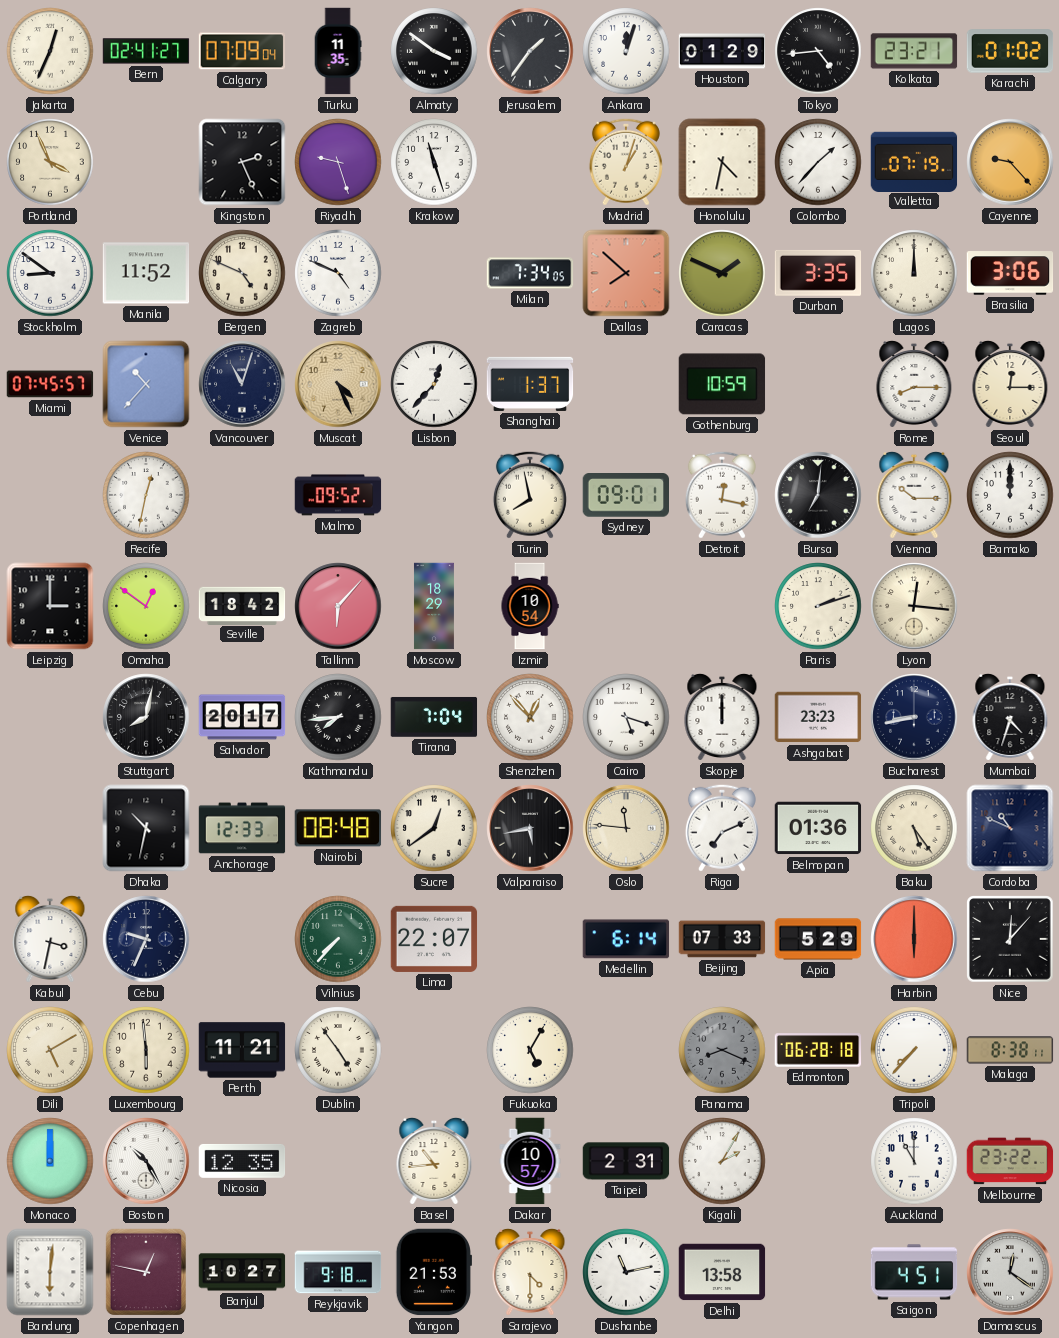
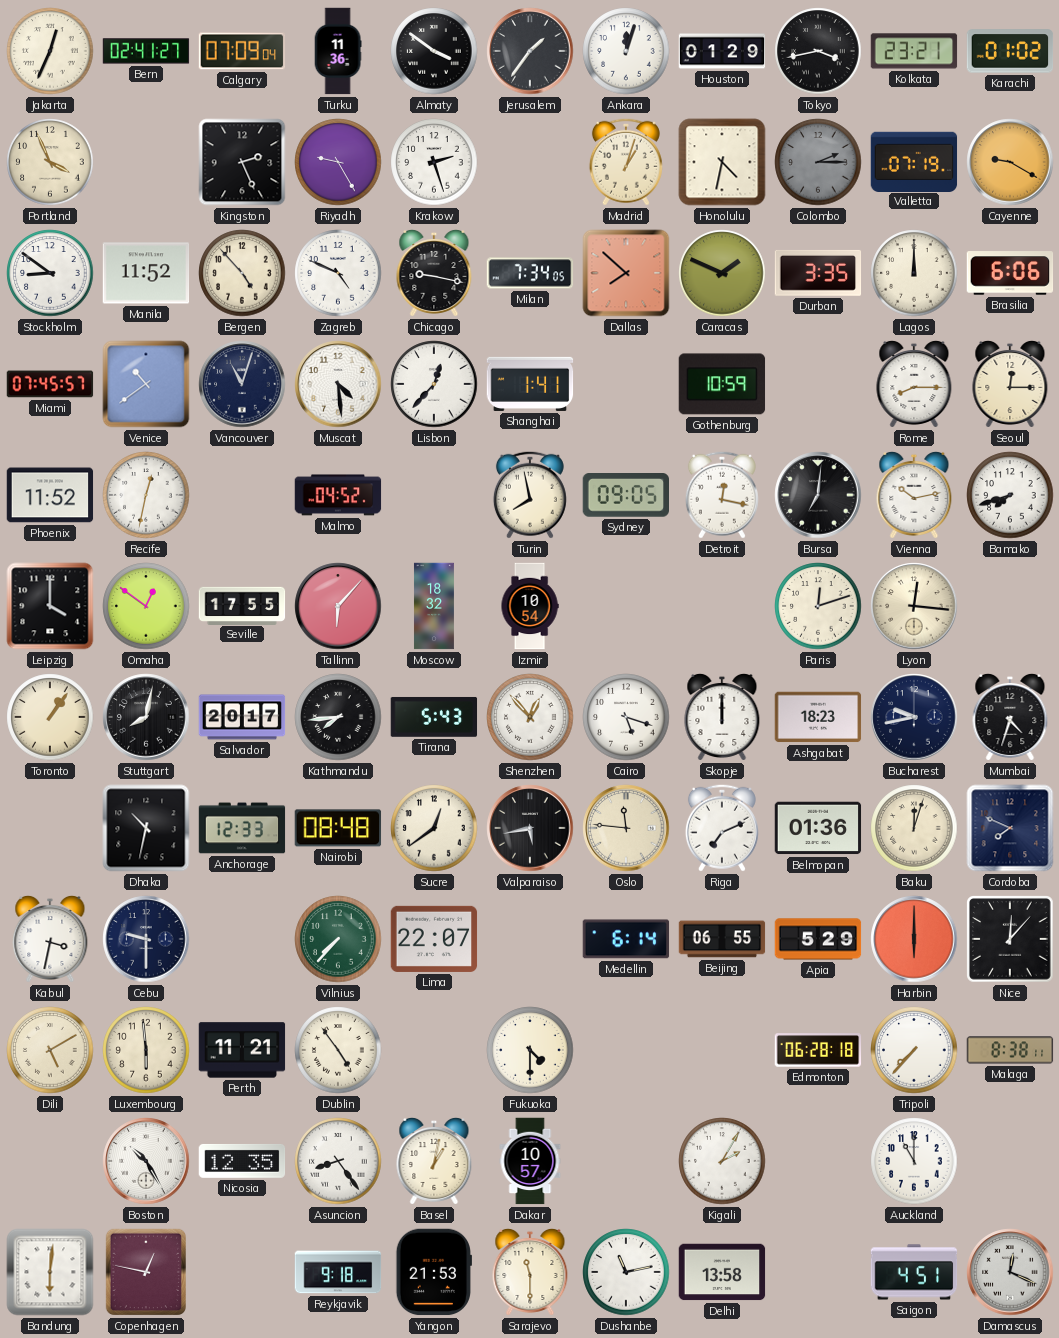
Turku: 11:35 -> 11:36 (338, 51)
Tokyo: 4:44 -> 3:43 (818, 51)
Riyadh: 9:27 -> 9:25 (338, 162)
Krakow: 11:27 -> 2:27 (434, 162)
Colombo: 1:37 -> 2:15 (818, 162)
Colombo dial: white -> grey (818, 162)
Cayenne: 9:23 -> 9:20 (1010, 162)
Bergen: 4:49 -> 4:53 (242, 273)
Chicago: none -> 9:17 (434, 273)
Brasilia: 3:06 -> 6:06 (1010, 273)
Venice: 10:37 -> 10:39 (146, 384)
Muscat: 4:26 -> 4:29 (338, 384)
Muscat dial: champagne -> white (338, 384)
Shanghai: 1:37 -> 1:41 (530, 384)
Phoenix: none -> 11:52 (50, 495)
Malmo: 09:52 -> 04:52 (338, 495)
Sydney: 09:01 -> 09:05 (625, 496)
Vienna: 10:15 -> 10:13 (914, 495)
Bamako: 12:00 -> 7:42 (1010, 495)
Leipzig: 3:00 -> 4:00 (50, 606)
Seville: 18:42 -> 17:55 (242, 605)
Moscow: 18:29 -> 18:32 (434, 606)
Paris: 2:12 -> 12:12 (818, 606)
Toronto: none -> 1:06 (50, 717)
Tirana: 7:04 -> 5:43 (434, 717)
Ashgabat: 23:23 -> 18:23 (818, 717)
Bucharest: 8:43 -> 9:43 (914, 717)
Baku: 5:24 -> 12:03 (914, 828)
Cordoba: 10:49 -> 7:49 (1010, 828)
Cebu: 9:34 -> 9:30 (146, 939)
Beijing: 07:33 -> 06:55 (722, 939)
Fukuoka: 5:05 -> 4:30 (530, 1050)
Panama: 8:19 -> none (722, 1050)
Monaco: 12:00 -> none (50, 1161)
Asuncion: none -> 8:24 (338, 1161)
Basel: 10:44 -> 1:02 (434, 1161)
Taipei: 2:31 -> none (626, 1161)
Melbourne: 23:22 -> none (1010, 1161)
Banjul: 10:27 -> none (242, 1272)
Sarajevo: 4:30 -> 11:30 (530, 1272)
Damascus: 12:21 -> 12:19 (1010, 1272)
